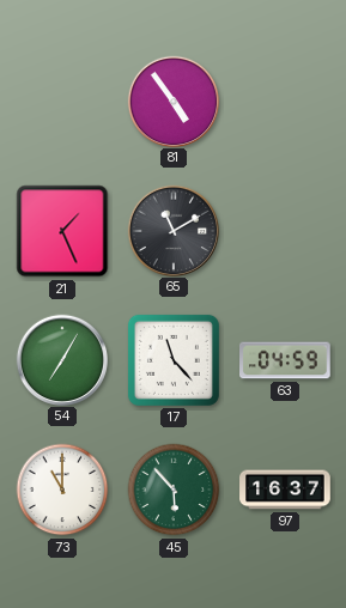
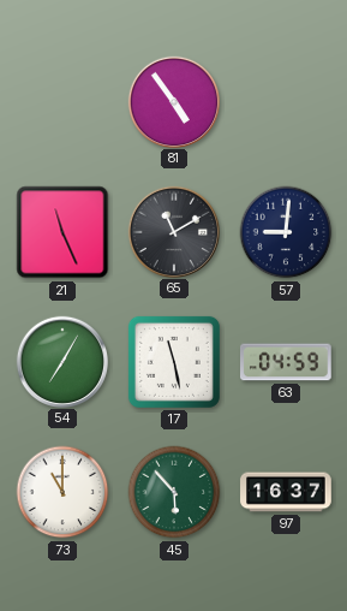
21: 1:26 -> 11:26 (62, 232)
57: none -> 9:01 (286, 232)
17: 11:23 -> 11:28 (174, 362)
